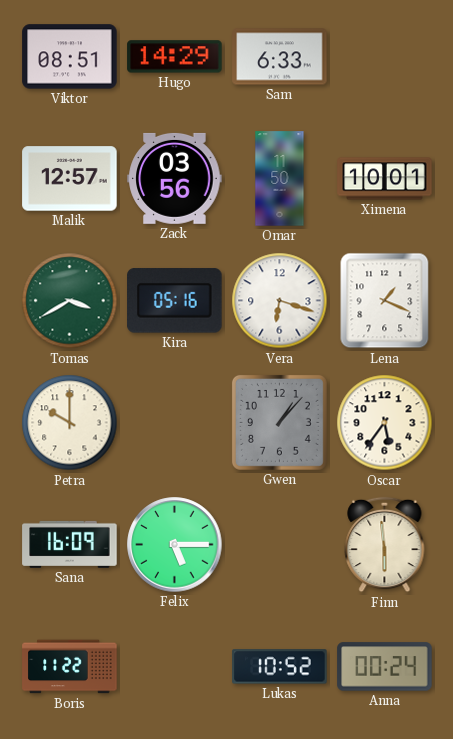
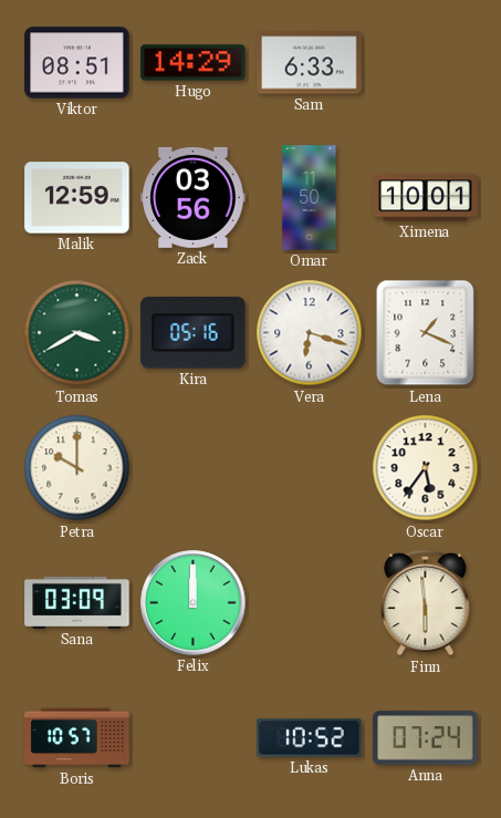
Malik: 12:57 -> 12:59 (77, 198)
Gwen: 1:07 -> none (279, 422)
Sana: 16:09 -> 03:09 (77, 602)
Felix: 5:15 -> 12:00 (194, 603)
Boris: 11:22 -> 10:57 (77, 738)
Anna: 00:24 -> 07:24 (426, 738)
